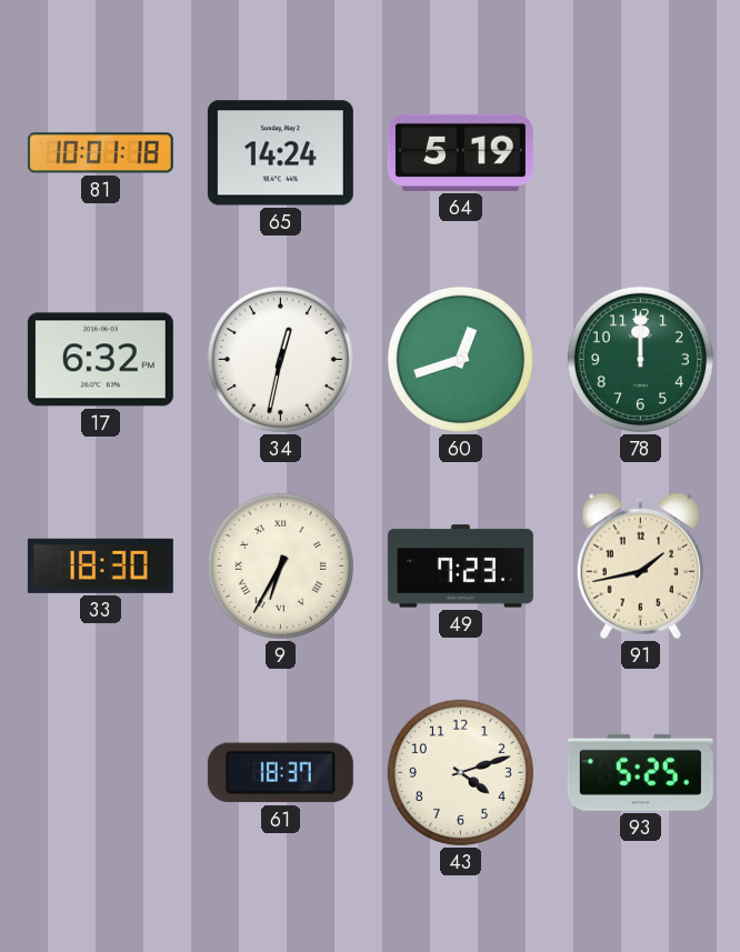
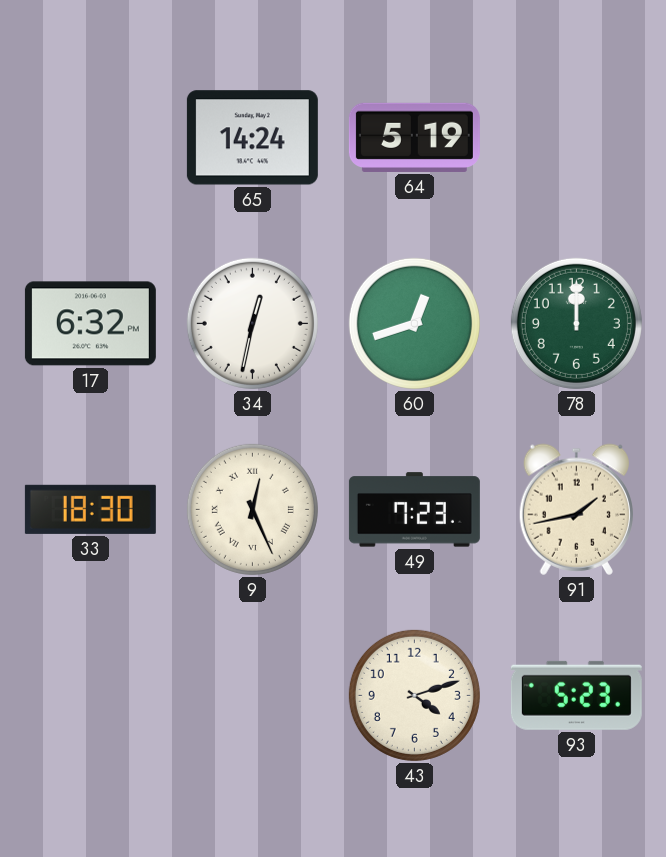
81: 10:01 -> none (100, 153)
9: 6:35 -> 12:26 (252, 509)
61: 18:37 -> none (280, 773)
93: 5:25 -> 5:23 (576, 695)
